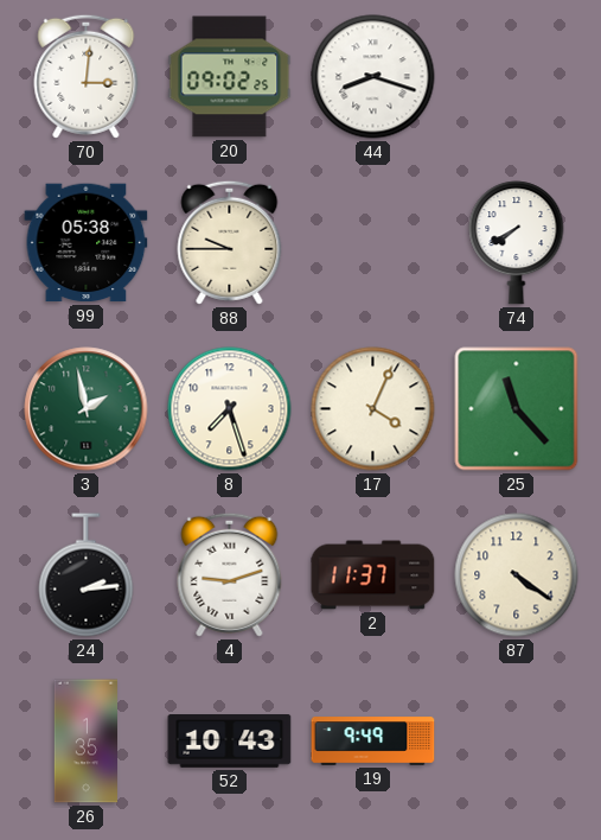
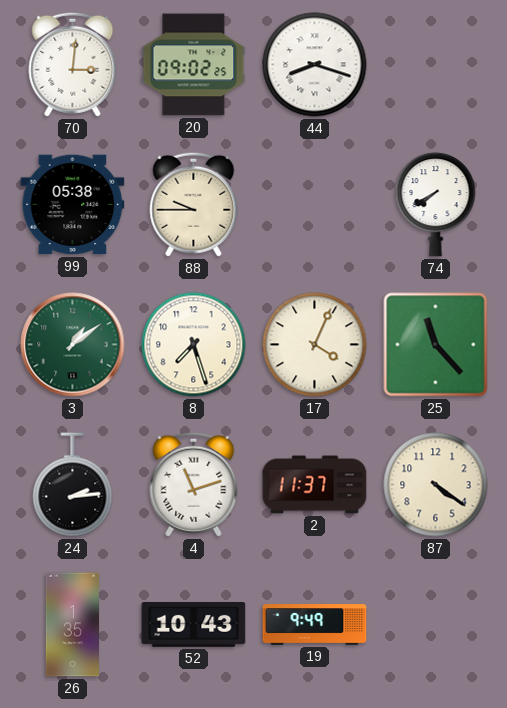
3: 1:58 -> 1:09 (73, 345)
4: 9:12 -> 11:12 (194, 484)
